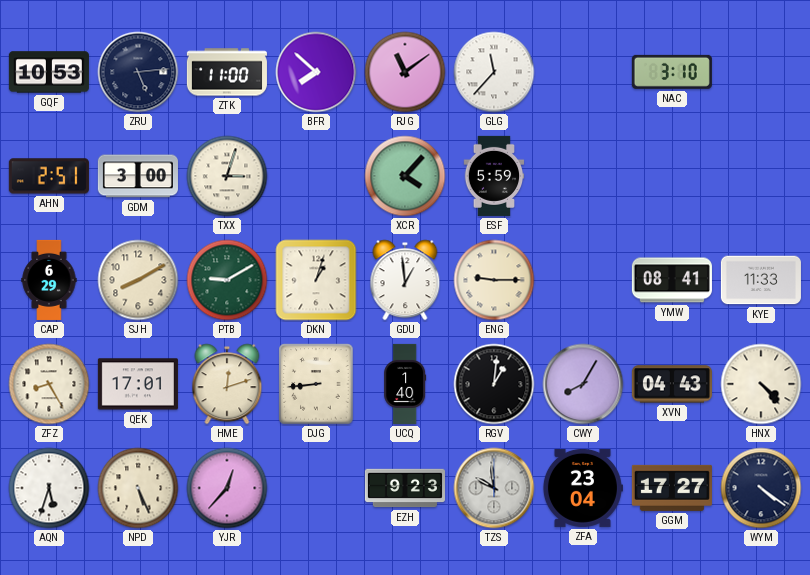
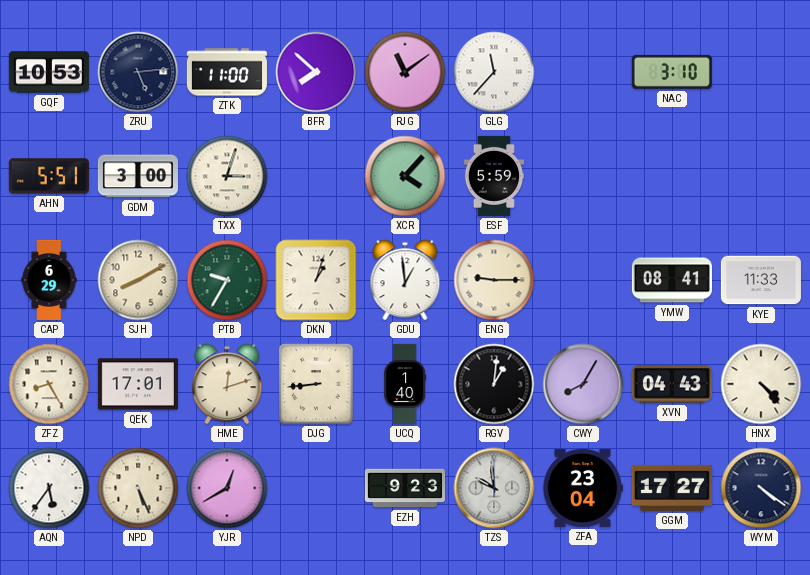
AHN: 2:51 -> 5:51 (49, 176)
PTB: 9:10 -> 9:35 (227, 280)
AQN: 5:33 -> 5:36 (49, 488)
YJR: 12:37 -> 12:40 (227, 488)
